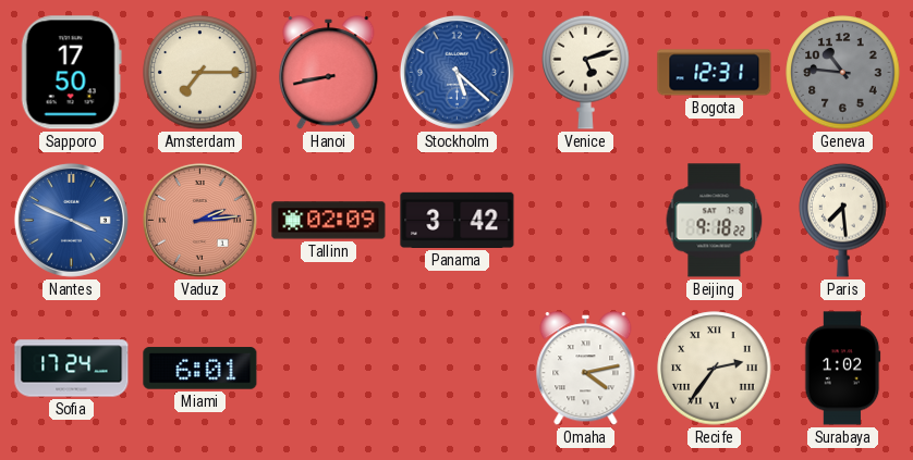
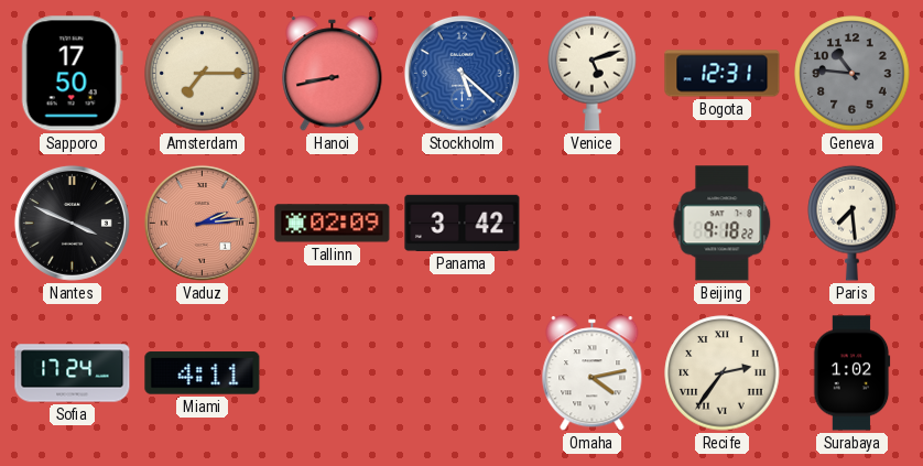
Nantes dial: blue -> black (72, 223)
Miami: 6:01 -> 4:11 (203, 373)
